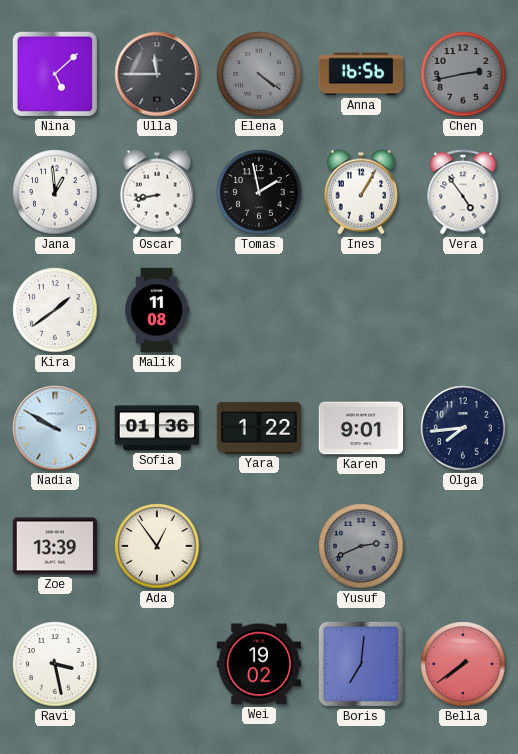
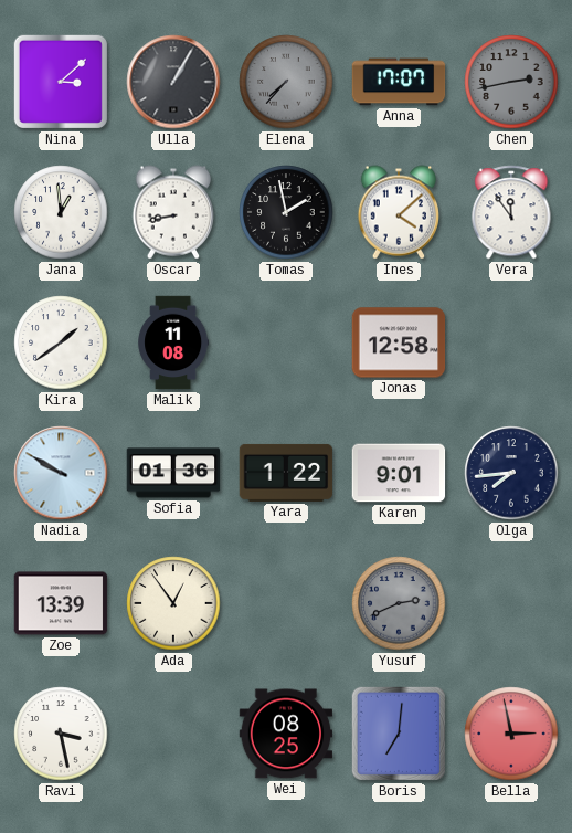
Nina: 5:08 -> 3:08 (61, 82)
Ulla: 11:45 -> 1:05 (173, 82)
Elena: 4:21 -> 7:37 (286, 82)
Anna: 16:56 -> 17:07 (399, 82)
Ines: 1:05 -> 4:08 (399, 212)
Vera: 4:54 -> 11:54 (511, 212)
Jonas: none -> 12:58 (399, 342)
Wei: 19:02 -> 08:25 (286, 734)
Bella: 7:39 -> 2:58 (511, 734)
